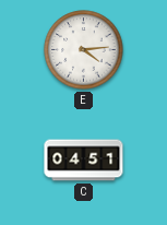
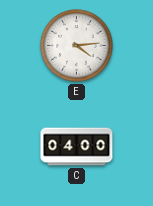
C: 04:51 -> 04:00 (77, 147)
